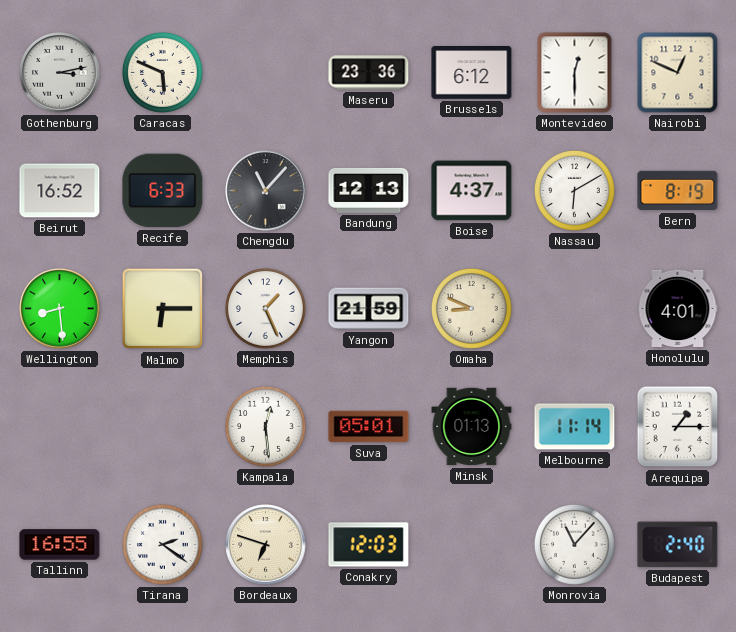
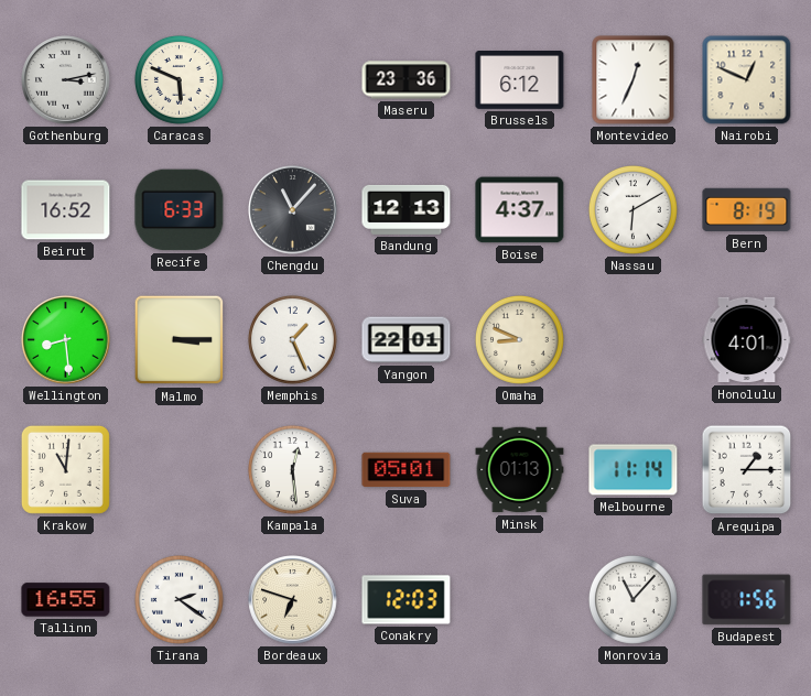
Montevideo: 12:30 -> 12:34 (634, 80)
Malmo: 6:15 -> 3:15 (180, 340)
Yangon: 21:59 -> 22:01 (407, 340)
Krakow: none -> 11:01 (65, 469)
Budapest: 2:40 -> 1:56 (747, 600)
